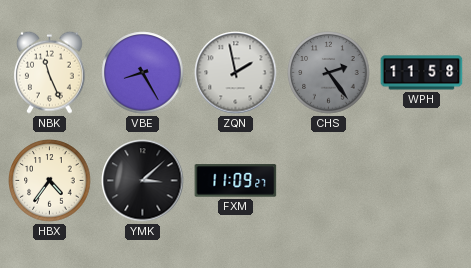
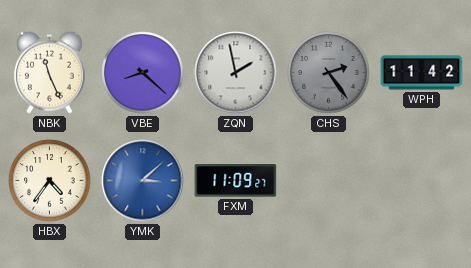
VBE: 8:25 -> 8:22 (143, 73)
WPH: 11:58 -> 11:42 (422, 73)
YMK dial: black -> blue (143, 181)
